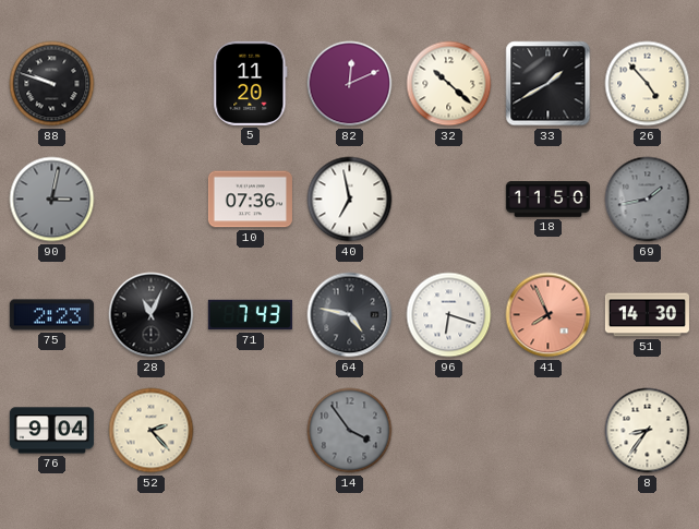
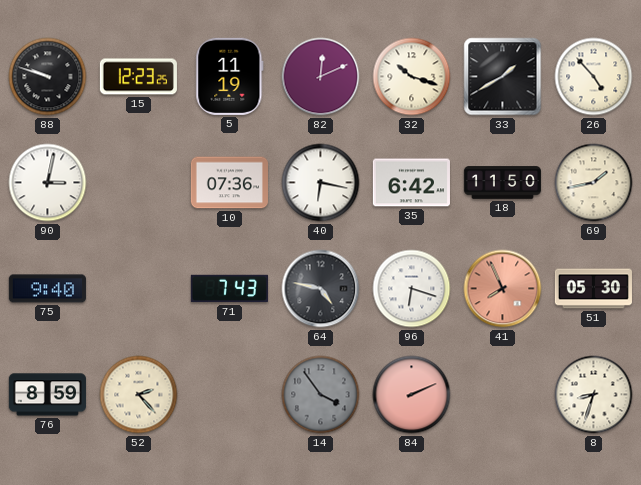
15: none -> 12:23 (138, 77)
5: 11:20 -> 11:19 (230, 76)
32: 10:22 -> 10:18 (412, 77)
90 dial: grey -> white (48, 183)
40: 6:58 -> 6:17 (321, 183)
35: none -> 6:42 (411, 183)
69 dial: grey -> cream (594, 183)
75: 2:23 -> 9:40 (47, 289)
28: 11:04 -> none (152, 315)
51: 14:30 -> 05:30 (593, 289)
76: 9:04 -> 8:59 (47, 395)
84: none -> 2:11 (412, 395)
8: 8:36 -> 8:33 (594, 395)
